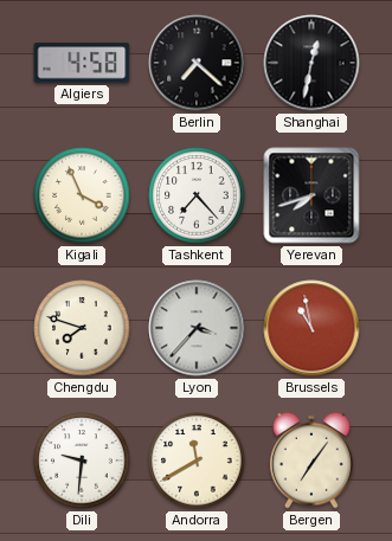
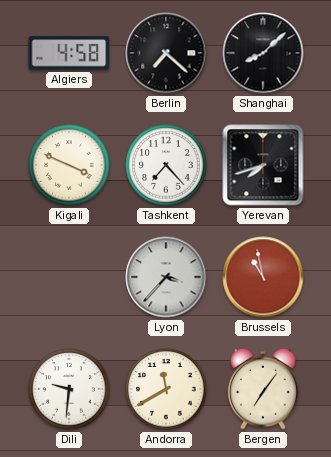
Shanghai: 12:32 -> 8:08 (263, 53)
Kigali: 3:56 -> 3:49 (69, 165)
Chengdu: 7:48 -> none (82, 328)
